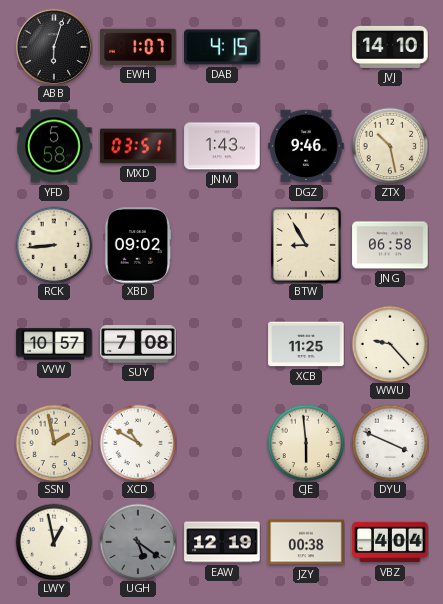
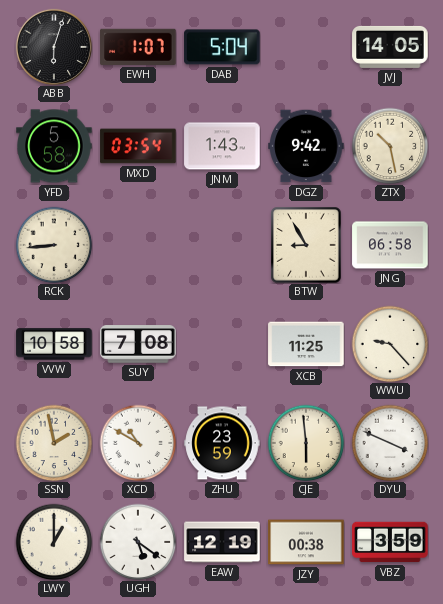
DAB: 4:15 -> 5:04 (222, 47)
JVJ: 14:10 -> 14:05 (390, 47)
MXD: 03:51 -> 03:54 (138, 146)
DGZ: 9:46 -> 9:42 (306, 146)
XBD: 09:02 -> none (138, 245)
VVW: 10:57 -> 10:58 (54, 344)
ZHU: none -> 23:59 (222, 443)
LWY: 12:58 -> 1:00 (54, 542)
UGH dial: grey -> white (138, 542)
VBZ: 4:04 -> 3:59 (390, 542)
